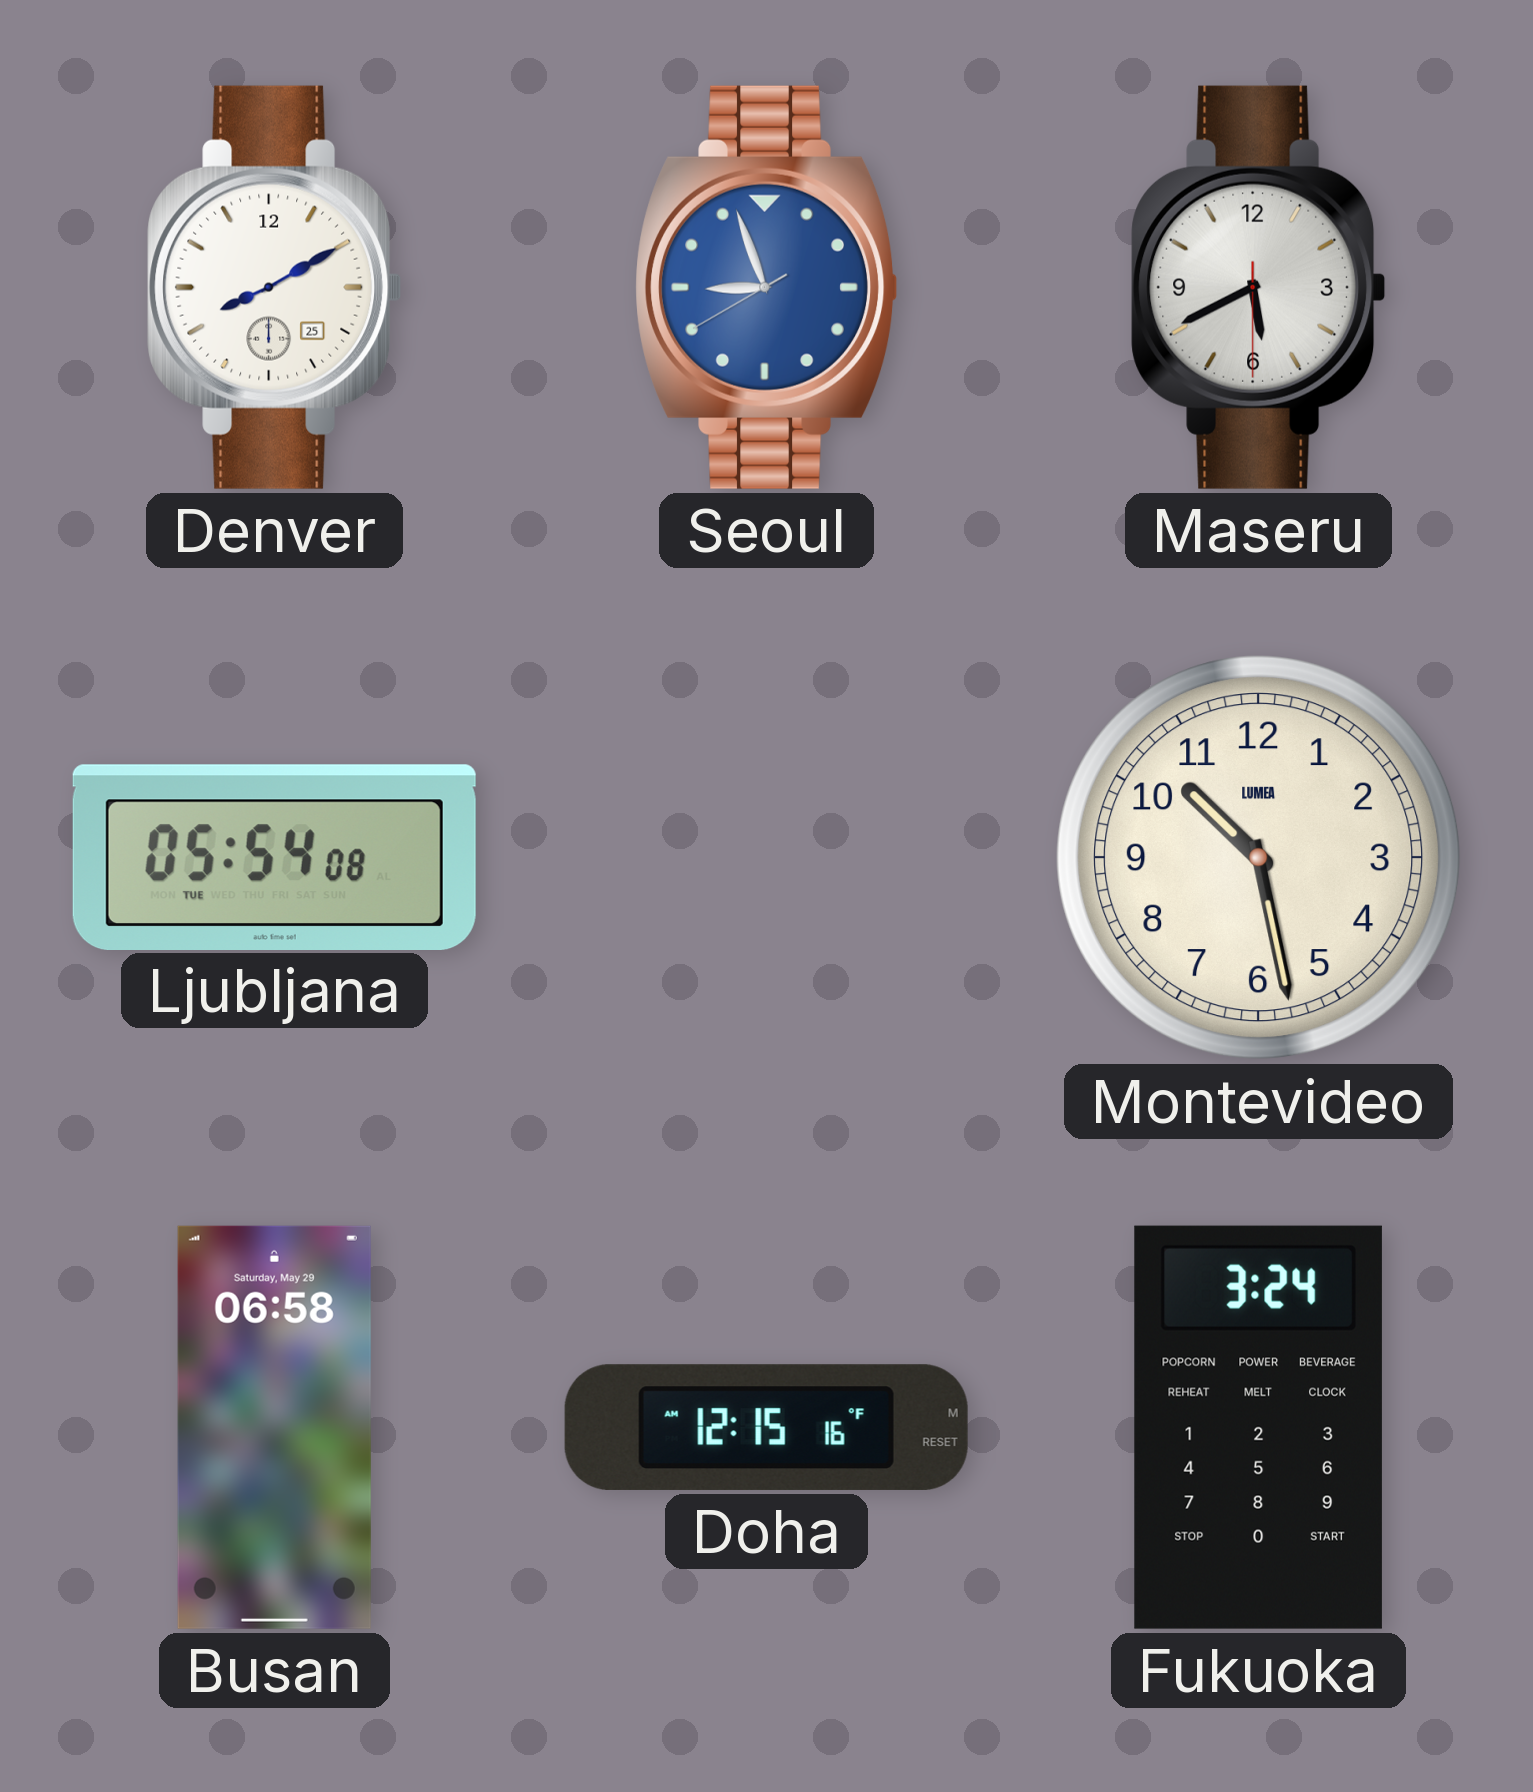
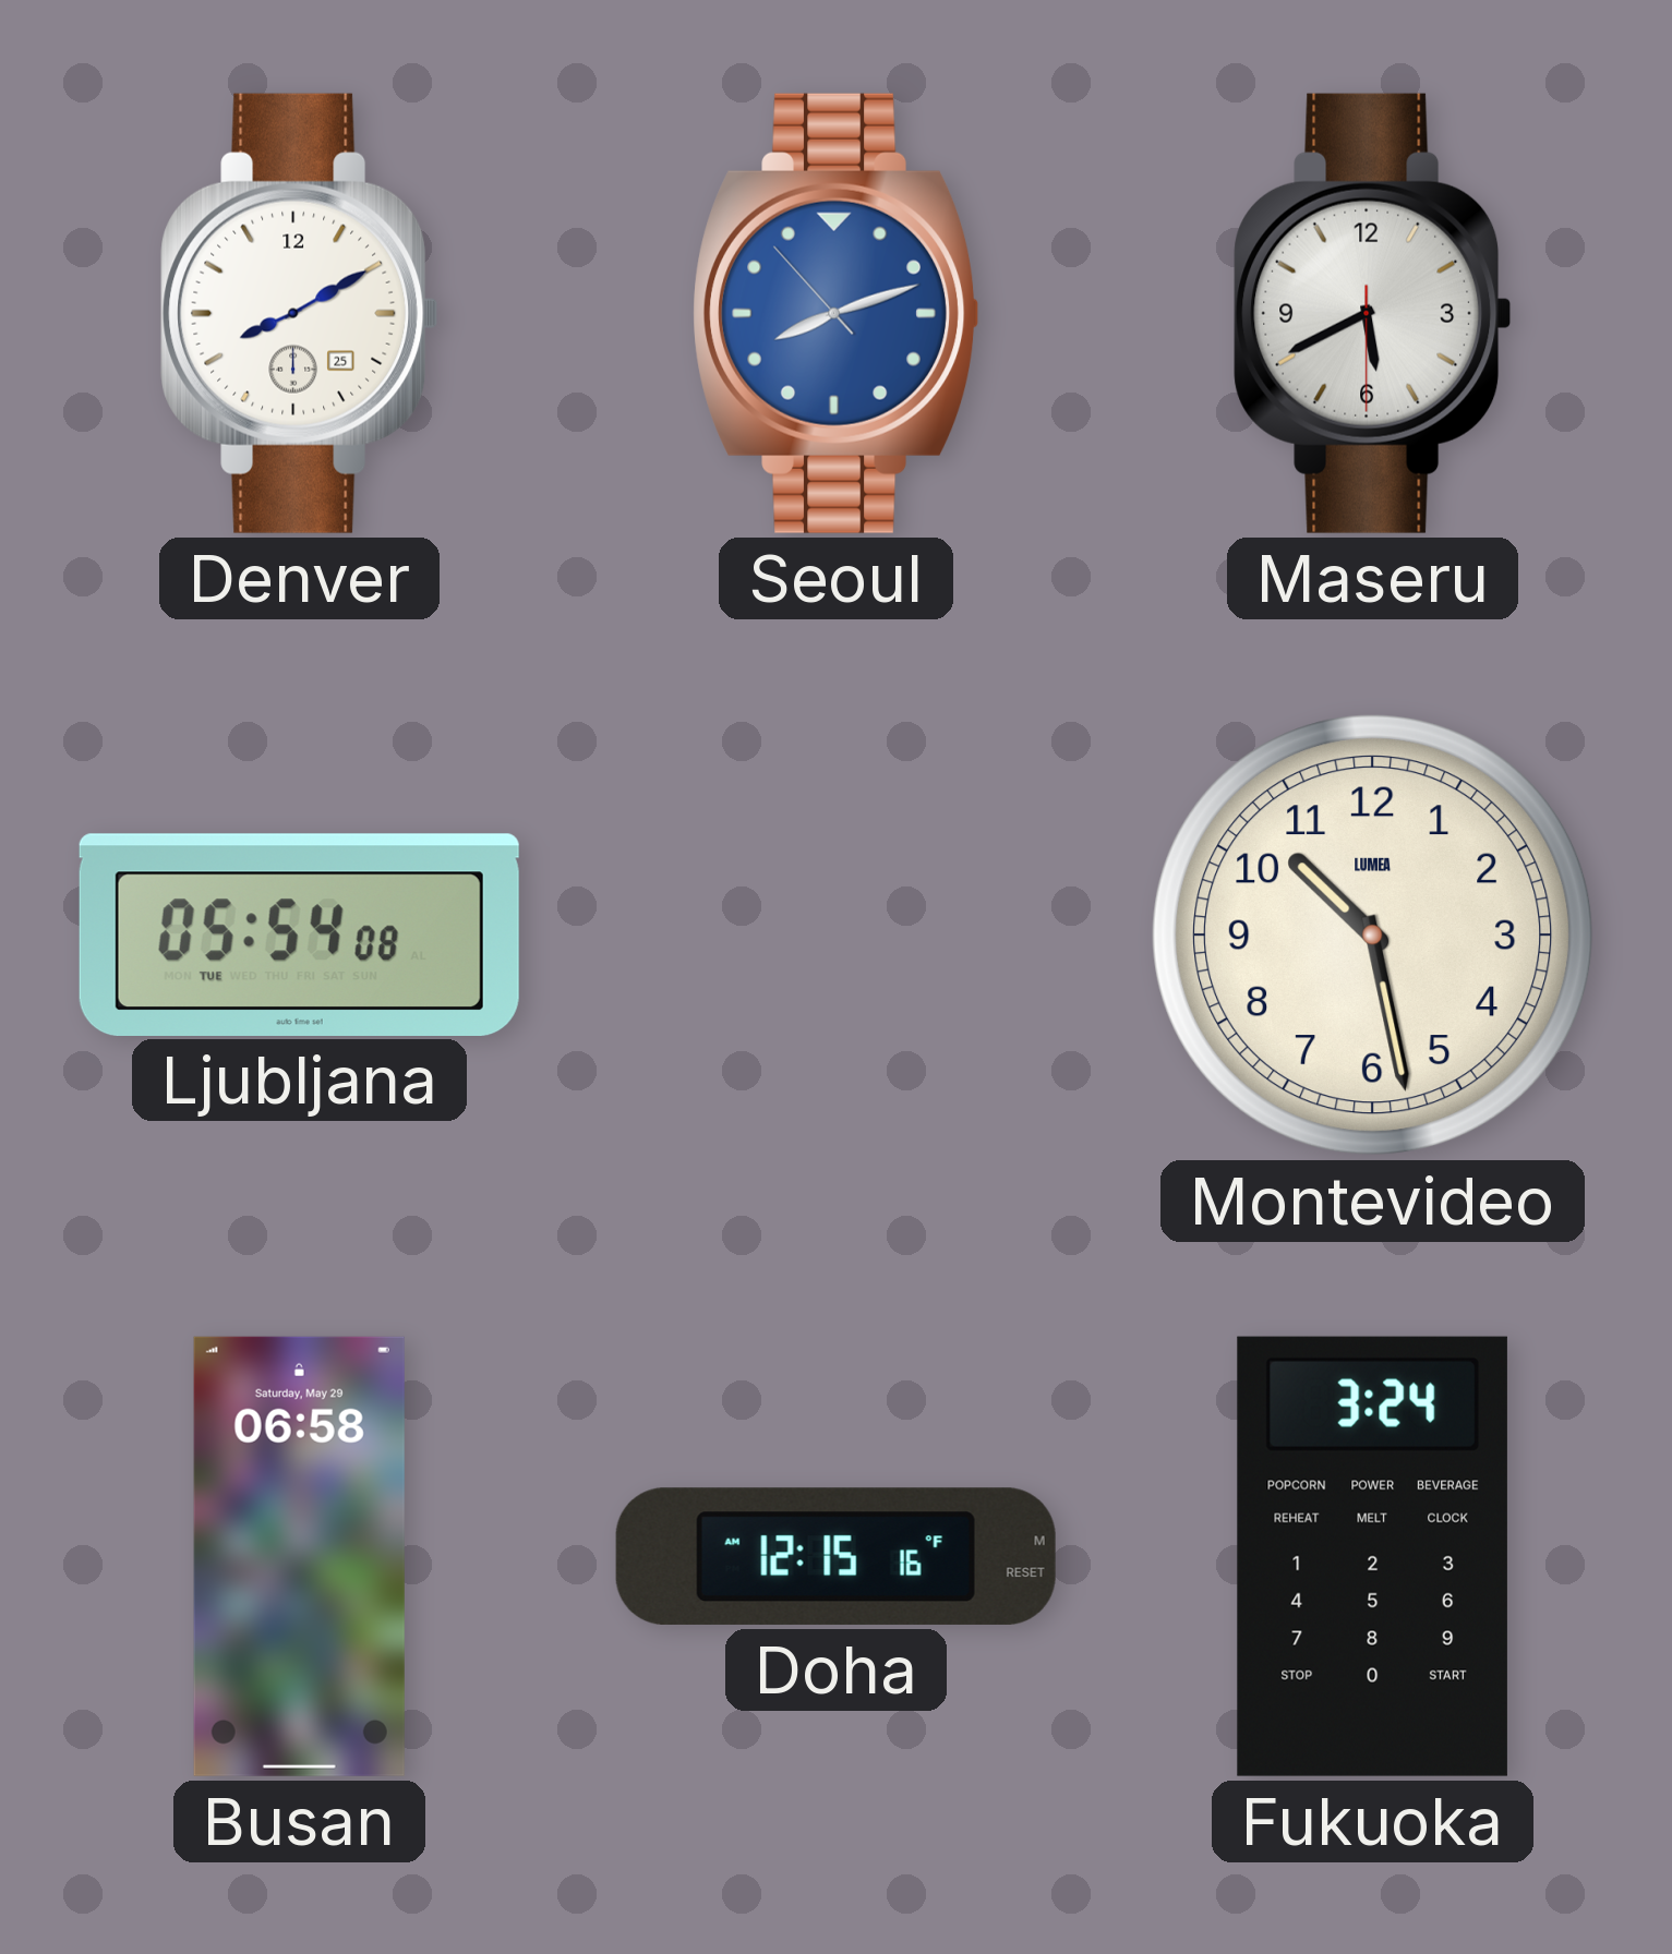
Seoul: 8:56 -> 8:11 (837, 313)
